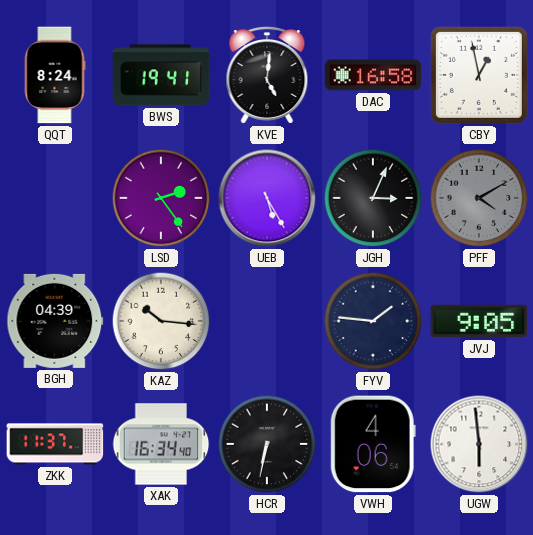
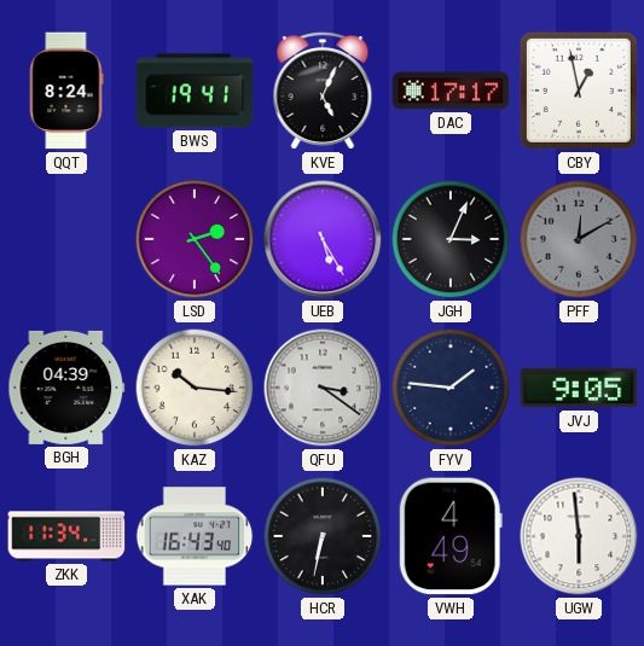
KVE: 5:01 -> 5:04 (323, 91)
DAC: 16:58 -> 17:17 (451, 91)
PFF: 4:10 -> 12:10 (579, 239)
QFU: none -> 3:21 (323, 388)
ZKK: 11:37 -> 11:34 (66, 536)
XAK: 16:34 -> 16:43 (195, 536)
VWH: 4:06 -> 4:49 (451, 536)
